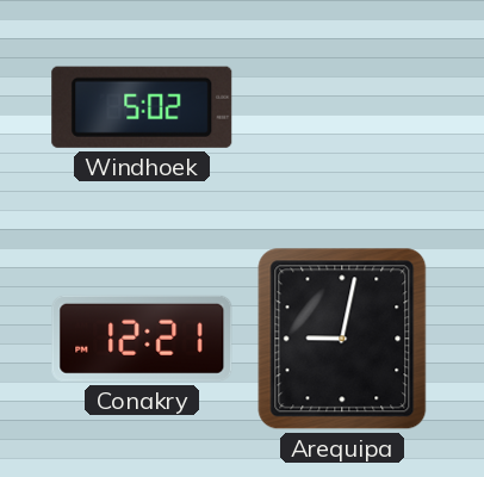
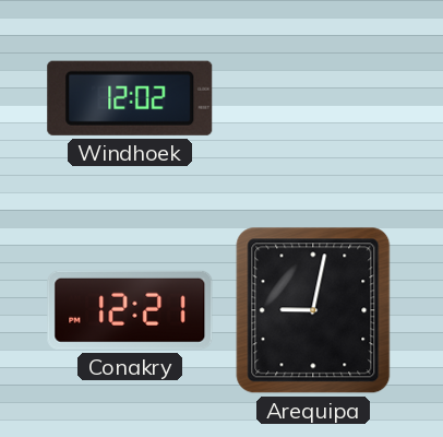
Windhoek: 5:02 -> 12:02 (130, 98)
